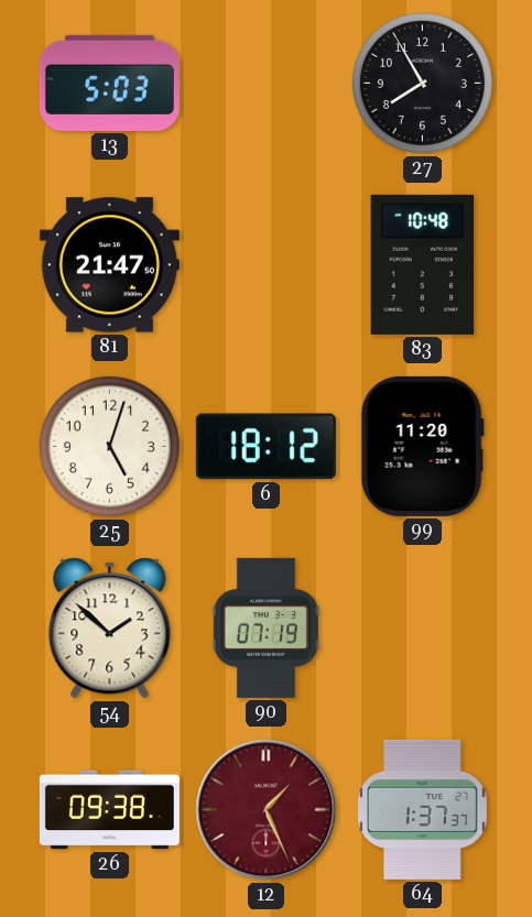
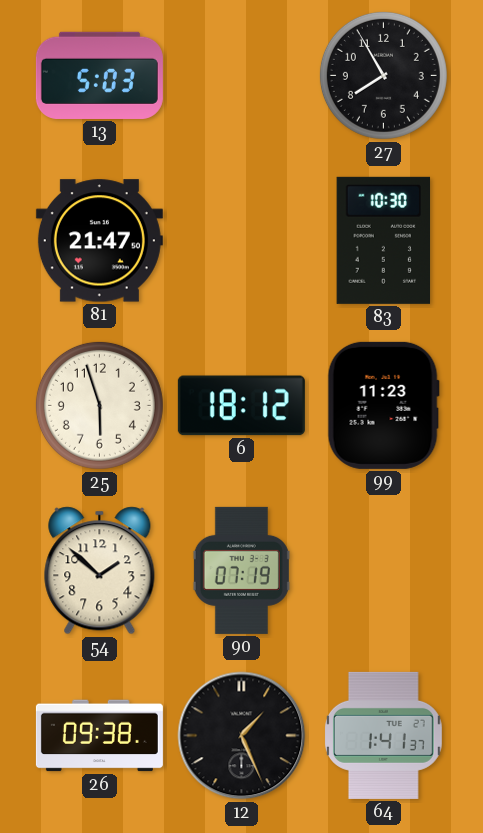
83: 10:48 -> 10:30 (384, 240)
25: 5:03 -> 5:57 (99, 405)
99: 11:20 -> 11:23 (383, 405)
12 dial: burgundy -> black (242, 736)
64: 1:37 -> 1:41 (383, 735)
